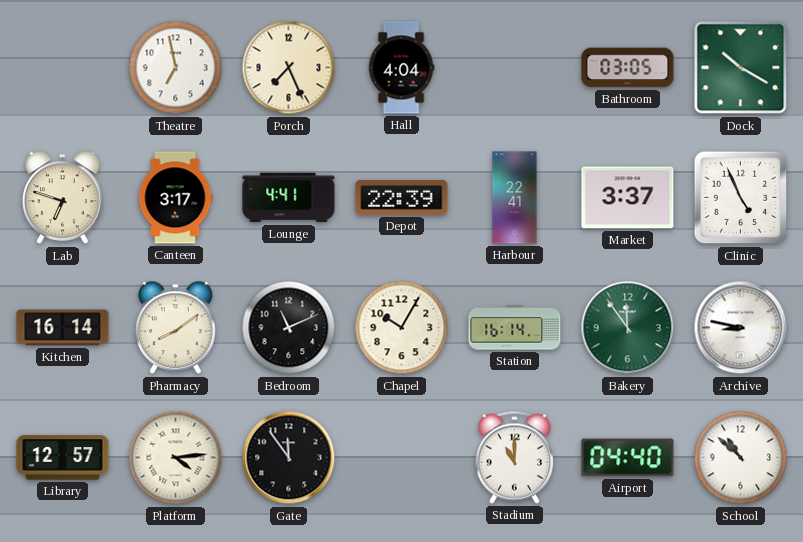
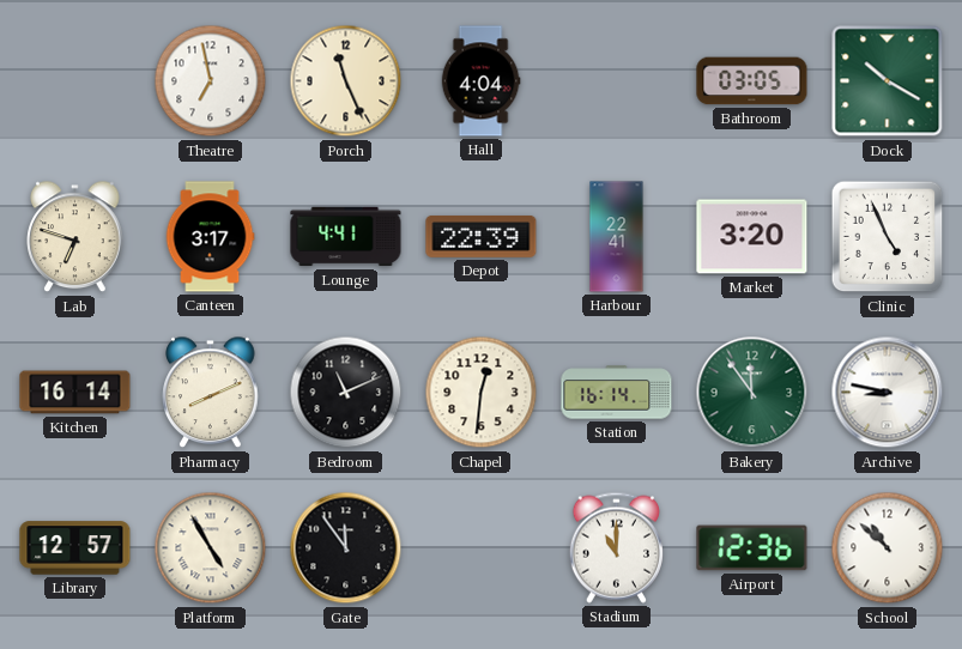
Porch: 7:26 -> 11:26 (346, 81)
Market: 3:37 -> 3:20 (752, 237)
Pharmacy: 8:09 -> 8:11 (211, 393)
Chapel: 10:05 -> 12:31 (482, 393)
Platform: 4:14 -> 4:55 (211, 548)
Airport: 04:40 -> 12:36 (752, 548)
